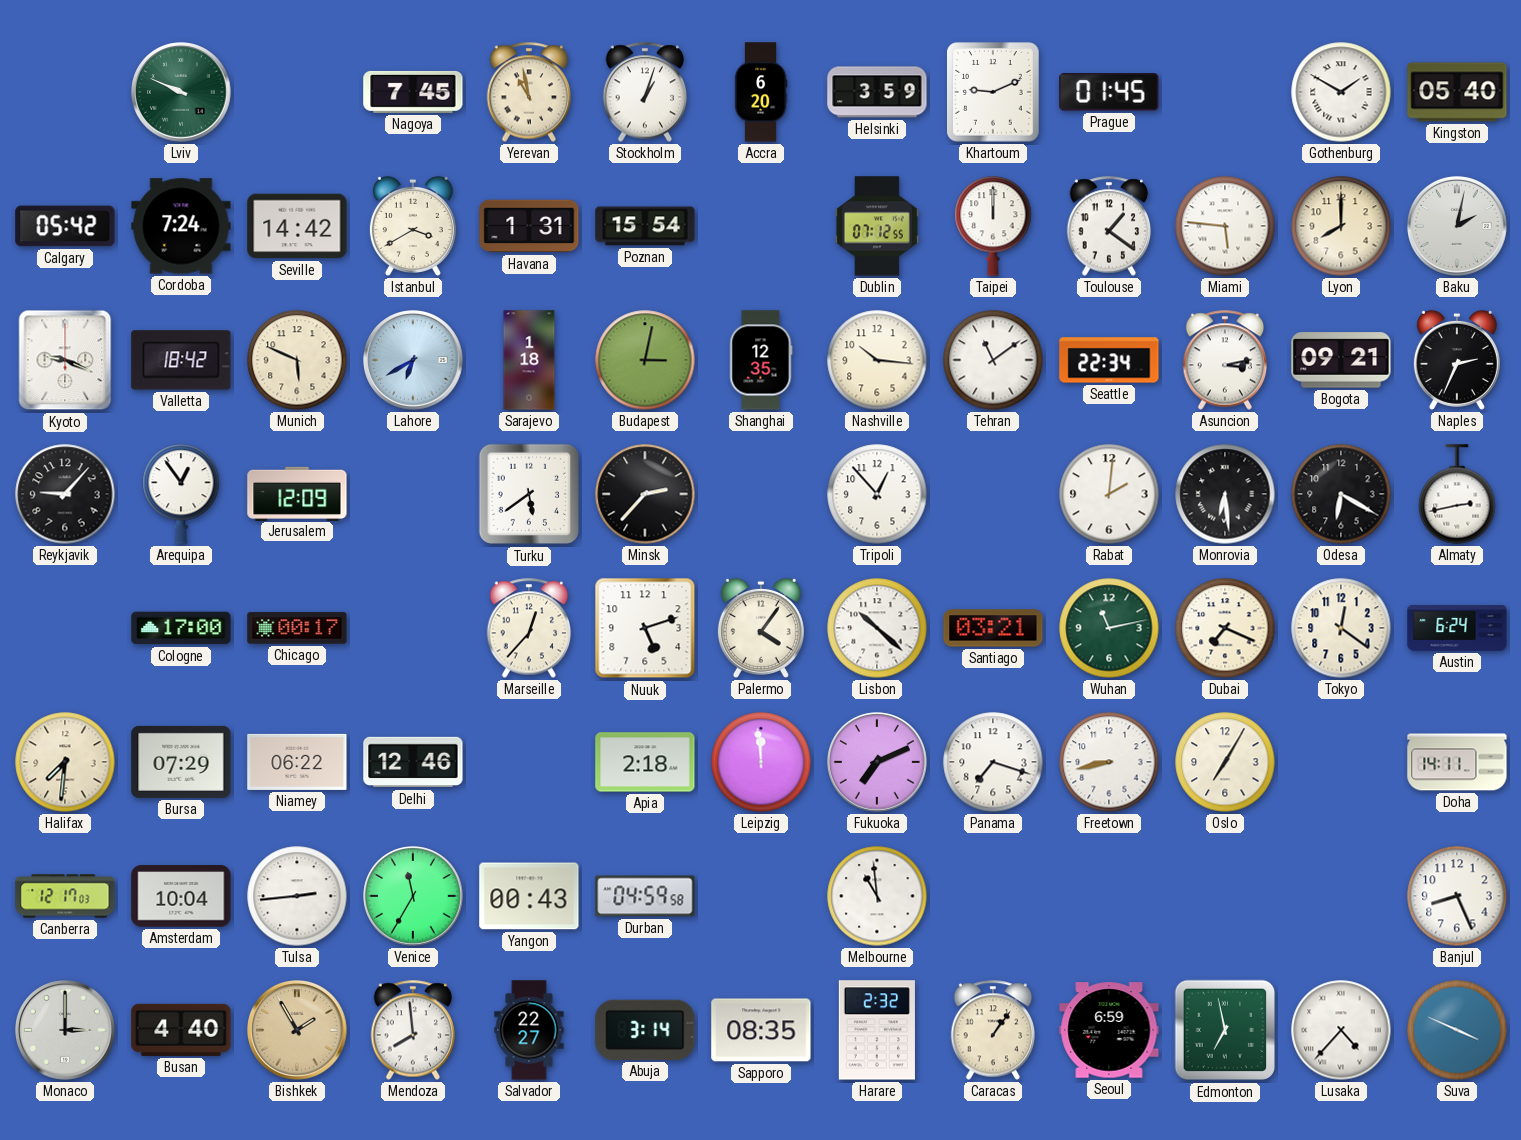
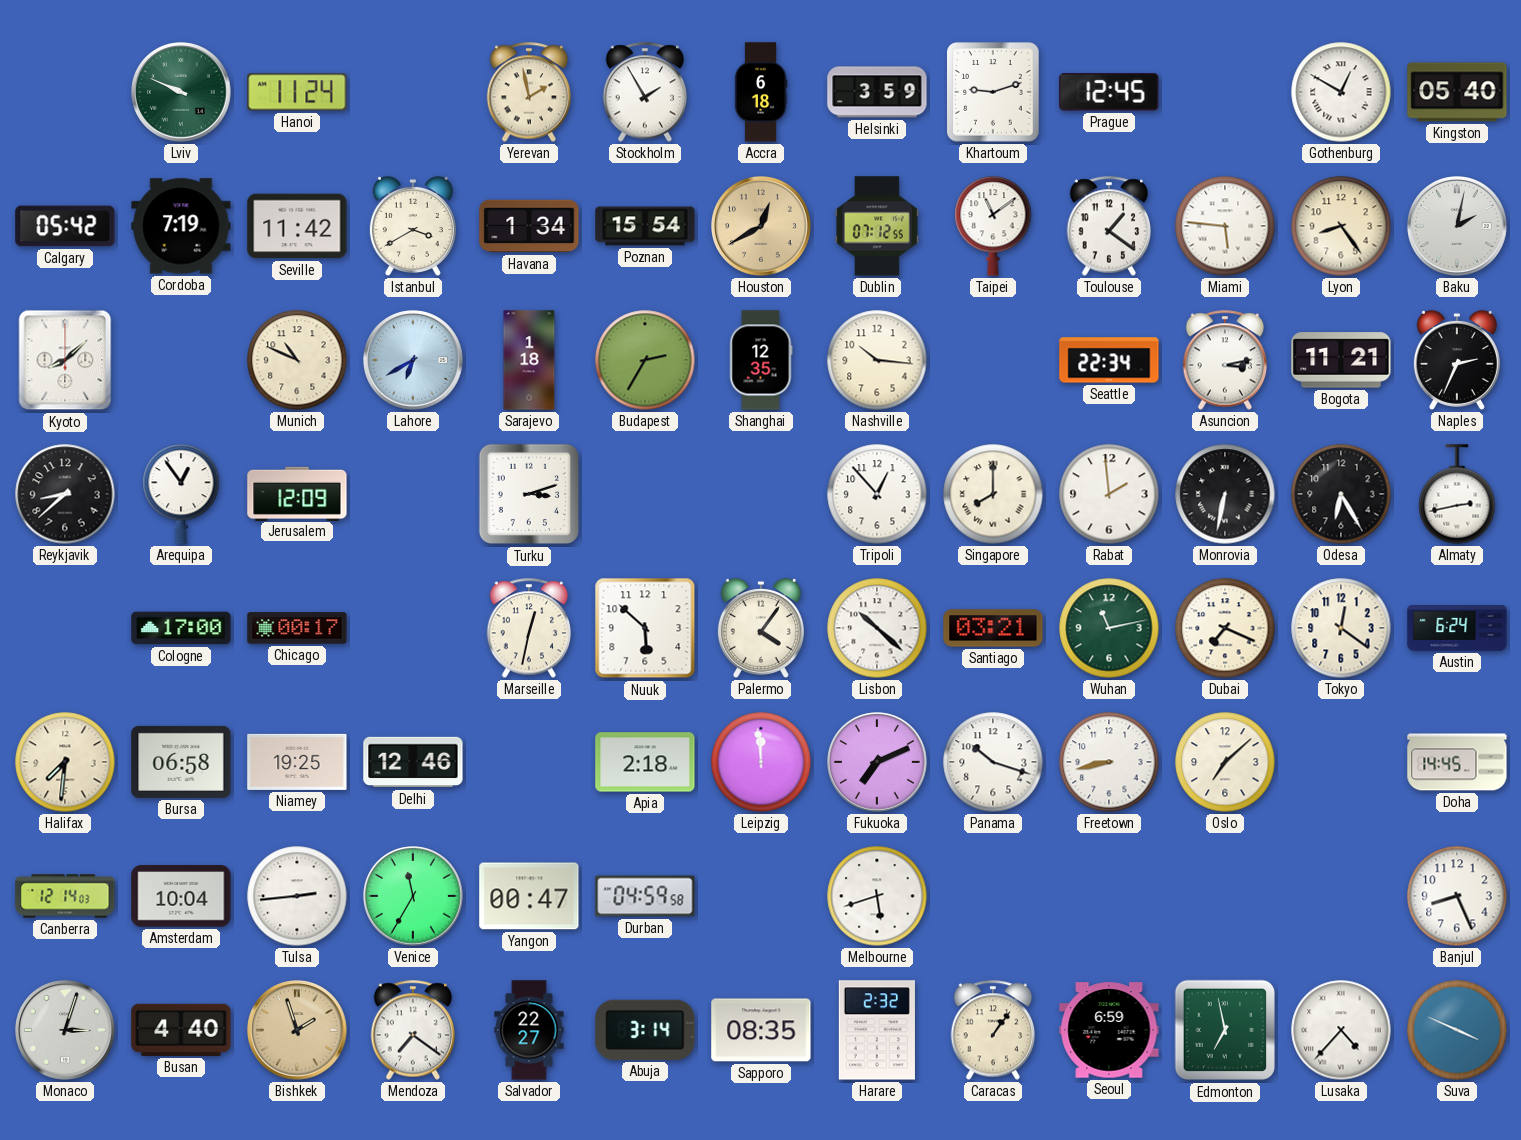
Hanoi: none -> 11:24 (297, 92)
Nagoya: 7:45 -> none (413, 92)
Yerevan: 10:58 -> 1:58 (529, 92)
Stockholm: 1:03 -> 1:55 (645, 92)
Accra: 6:20 -> 6:18 (761, 92)
Khartoum: 9:11 -> 9:12 (993, 92)
Prague: 01:45 -> 12:45 (1109, 92)
Gothenburg: 1:50 -> 12:50 (1341, 92)
Cordoba: 7:24 -> 7:19 (181, 226)
Seville: 14:42 -> 11:42 (297, 226)
Havana: 1:31 -> 1:34 (529, 226)
Houston: none -> 12:40 (761, 226)
Taipei: 12:00 -> 11:09 (993, 226)
Lyon: 8:00 -> 8:24 (1341, 226)
Kyoto: 9:19 -> 8:08 (65, 360)
Valletta: 18:42 -> none (181, 360)
Munich: 5:49 -> 10:49 (297, 360)
Budapest: 3:02 -> 2:35 (645, 360)
Tehran: 11:09 -> none (993, 360)
Bogota: 09:21 -> 11:21 (1341, 360)
Reykjavik: 9:07 -> 8:38 (65, 494)
Turku: 5:39 -> 3:12 (529, 494)
Minsk: 2:37 -> none (645, 494)
Singapore: none -> 8:00 (993, 494)
Rabat: 2:01 -> 1:59 (1109, 494)
Monrovia: 6:29 -> 6:32 (1225, 494)
Odesa: 6:20 -> 6:25 (1341, 494)
Marseille: 12:37 -> 12:32 (529, 628)
Nuuk: 5:12 -> 5:52 (645, 628)
Bursa: 07:29 -> 06:58 (181, 762)
Niamey: 06:22 -> 19:25 (297, 762)
Panama: 7:18 -> 10:18 (993, 762)
Oslo: 7:05 -> 7:08 (1225, 762)
Doha: 14:11 -> 14:45 (1457, 762)
Canberra: 12:17 -> 12:14 (65, 896)
Yangon: 00:43 -> 00:47 (529, 896)
Melbourne: 10:59 -> 5:42 (877, 896)
Monaco: 3:00 -> 3:03 (65, 1030)
Bishkek: 1:55 -> 1:57 (297, 1030)
Mendoza: 7:59 -> 7:21 (413, 1030)
